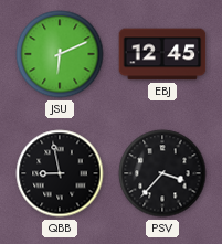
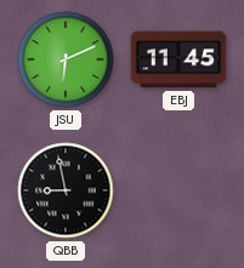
EBJ: 12:45 -> 11:45 (178, 59)
PSV: 3:37 -> none (162, 173)
